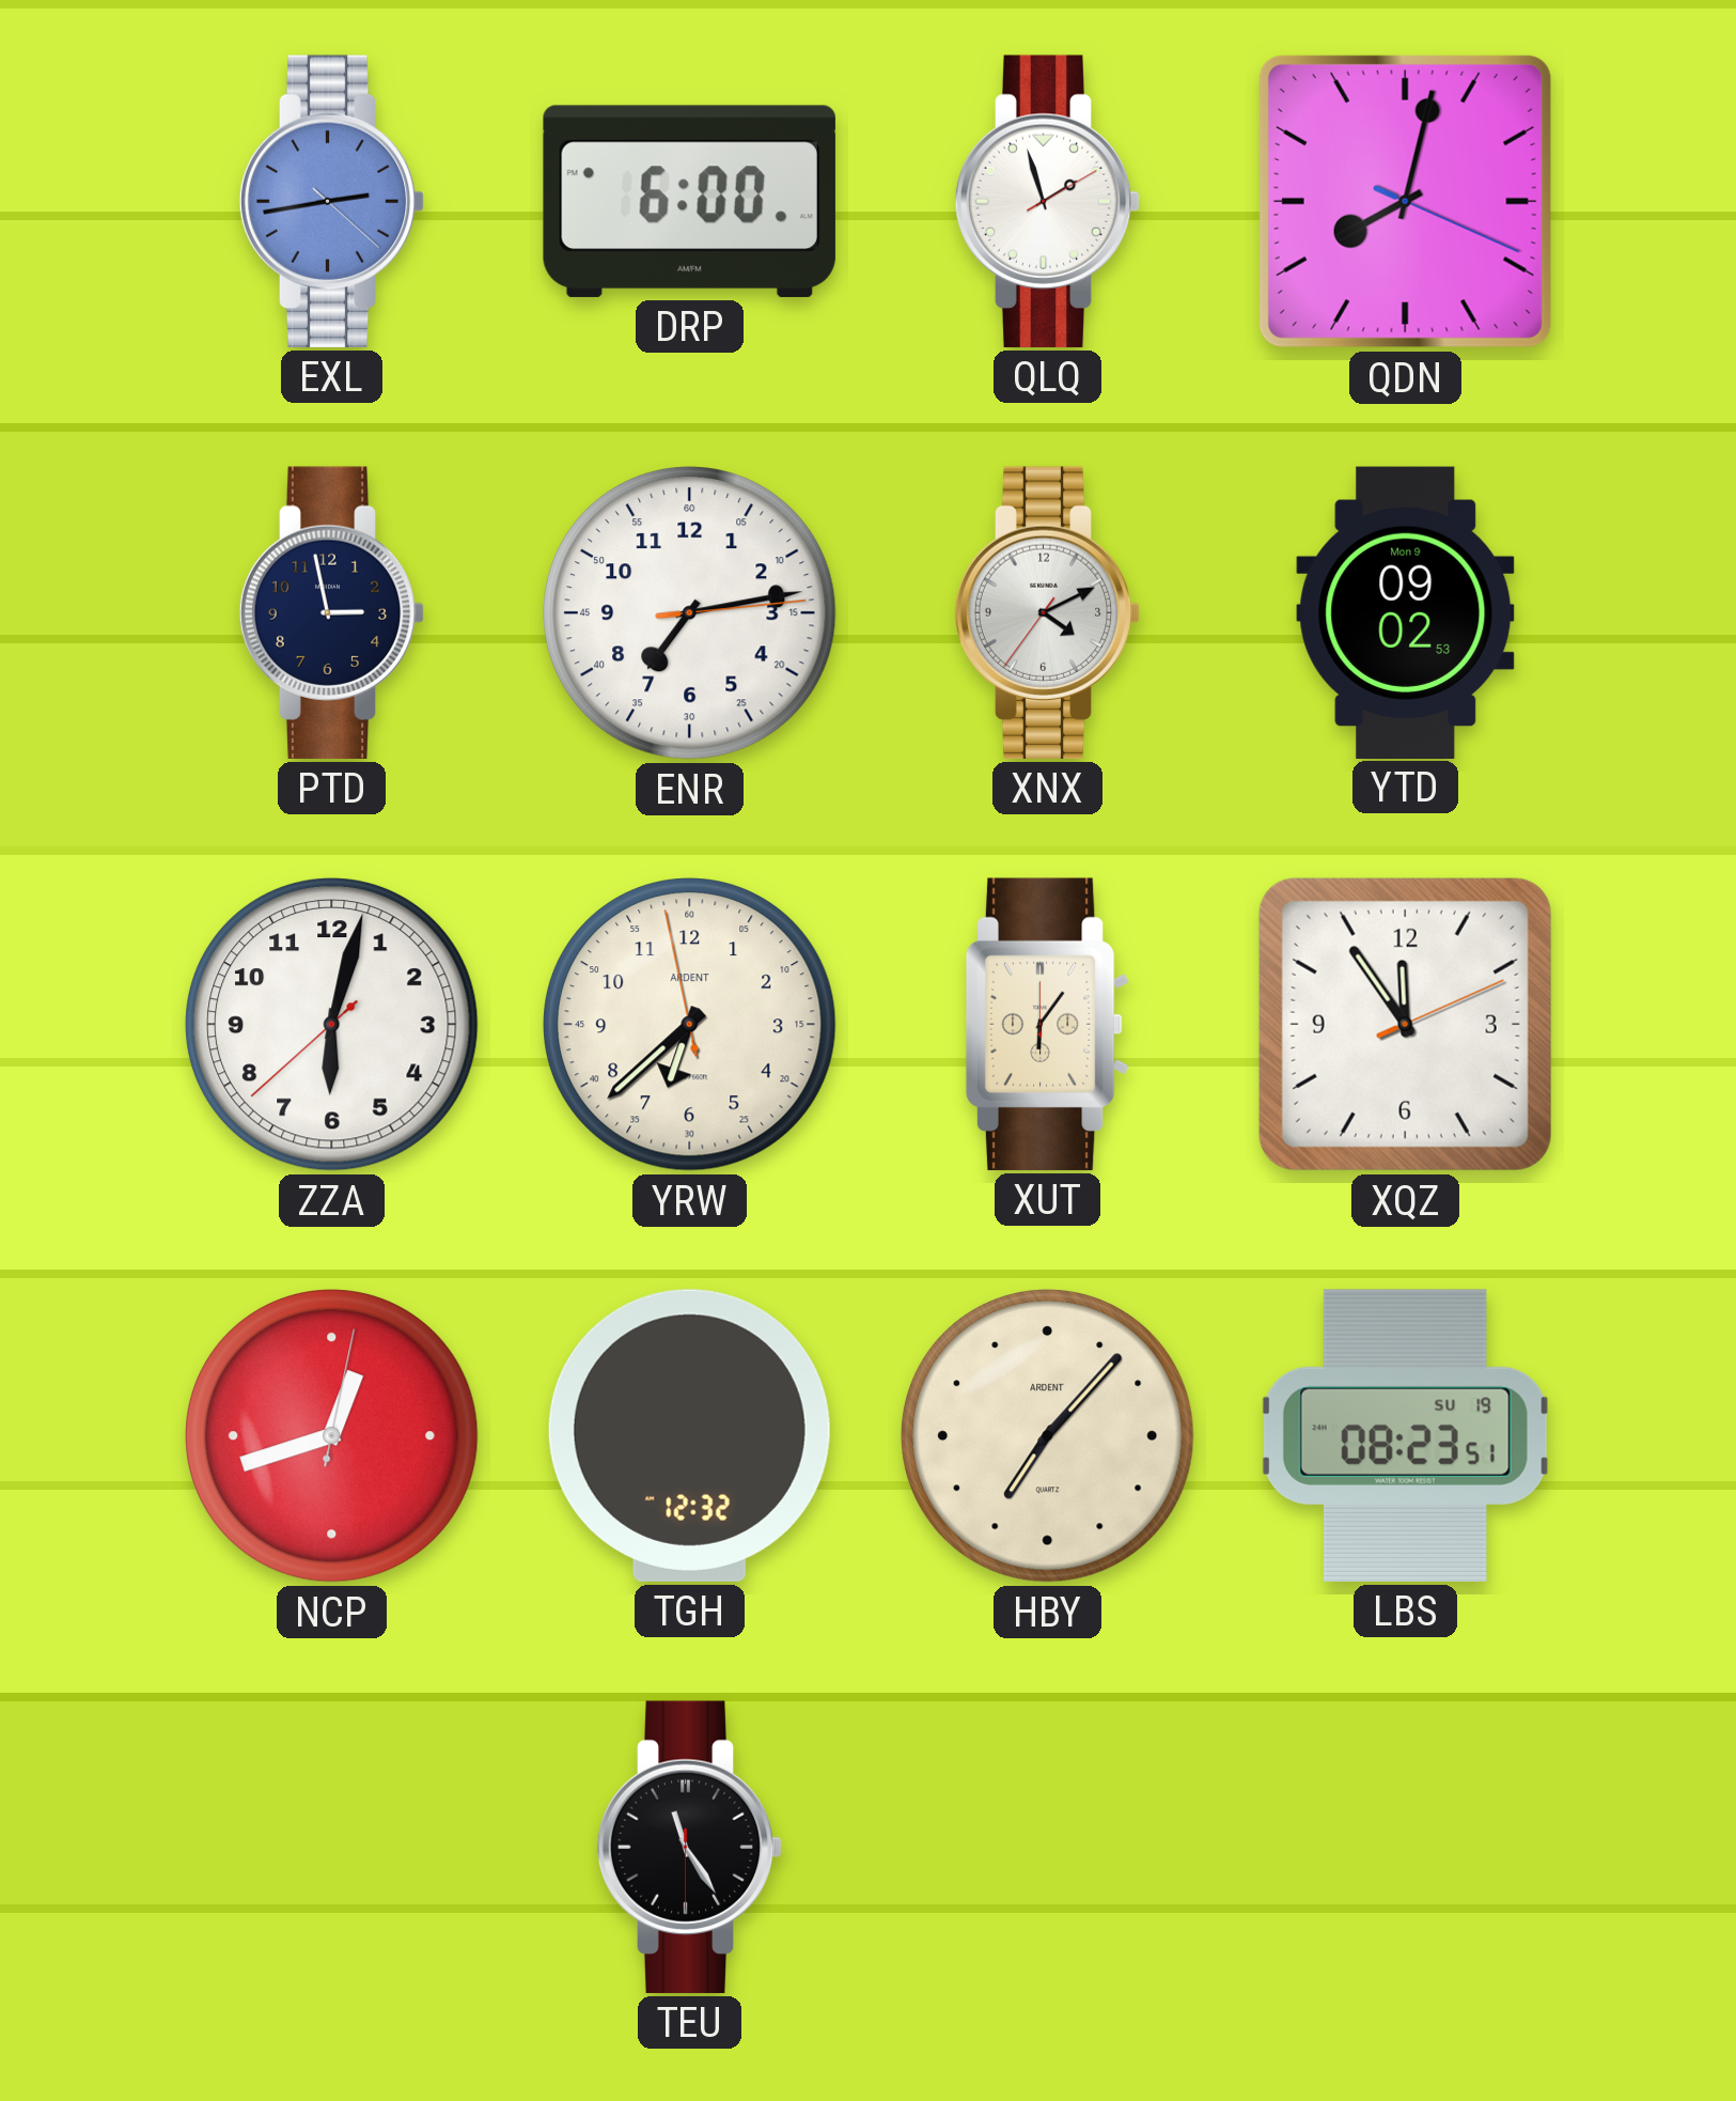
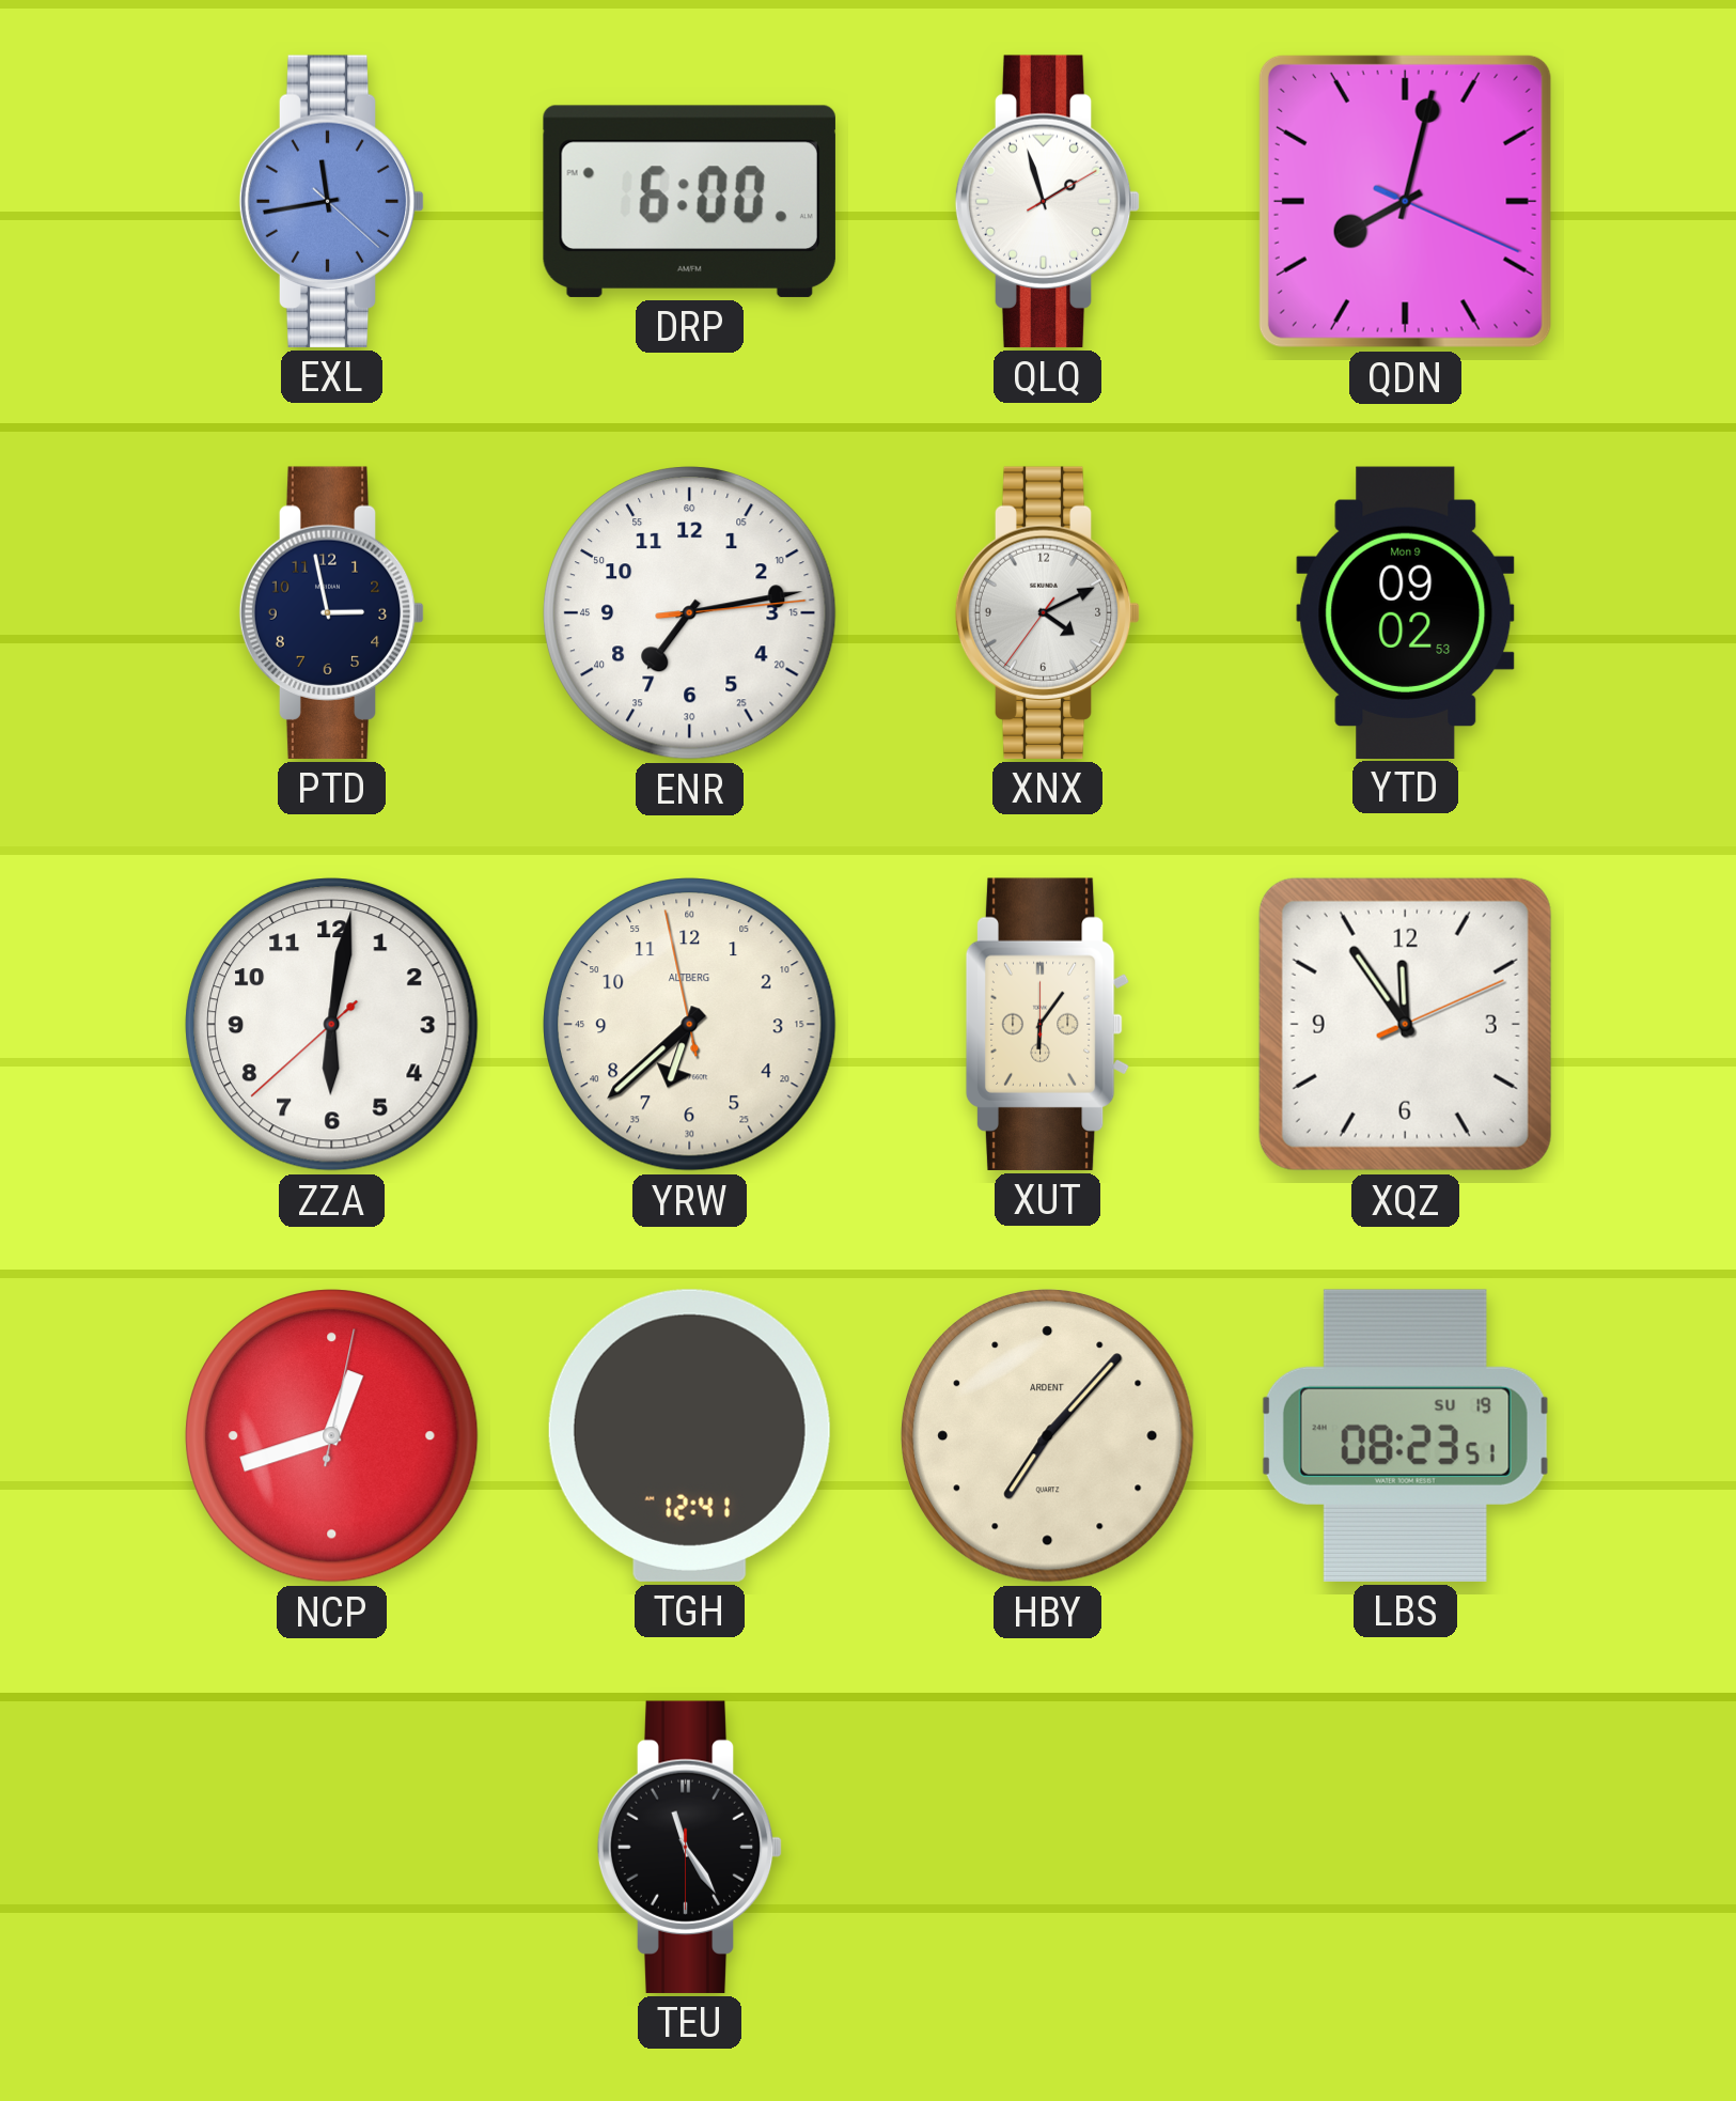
EXL: 2:43 -> 11:43 (332, 201)
ZZA: 6:02 -> 6:01 (332, 1025)
YRW brand: ARDENT -> ALTBERG (690, 1025)
TGH: 12:32 -> 12:41 (689, 1435)
